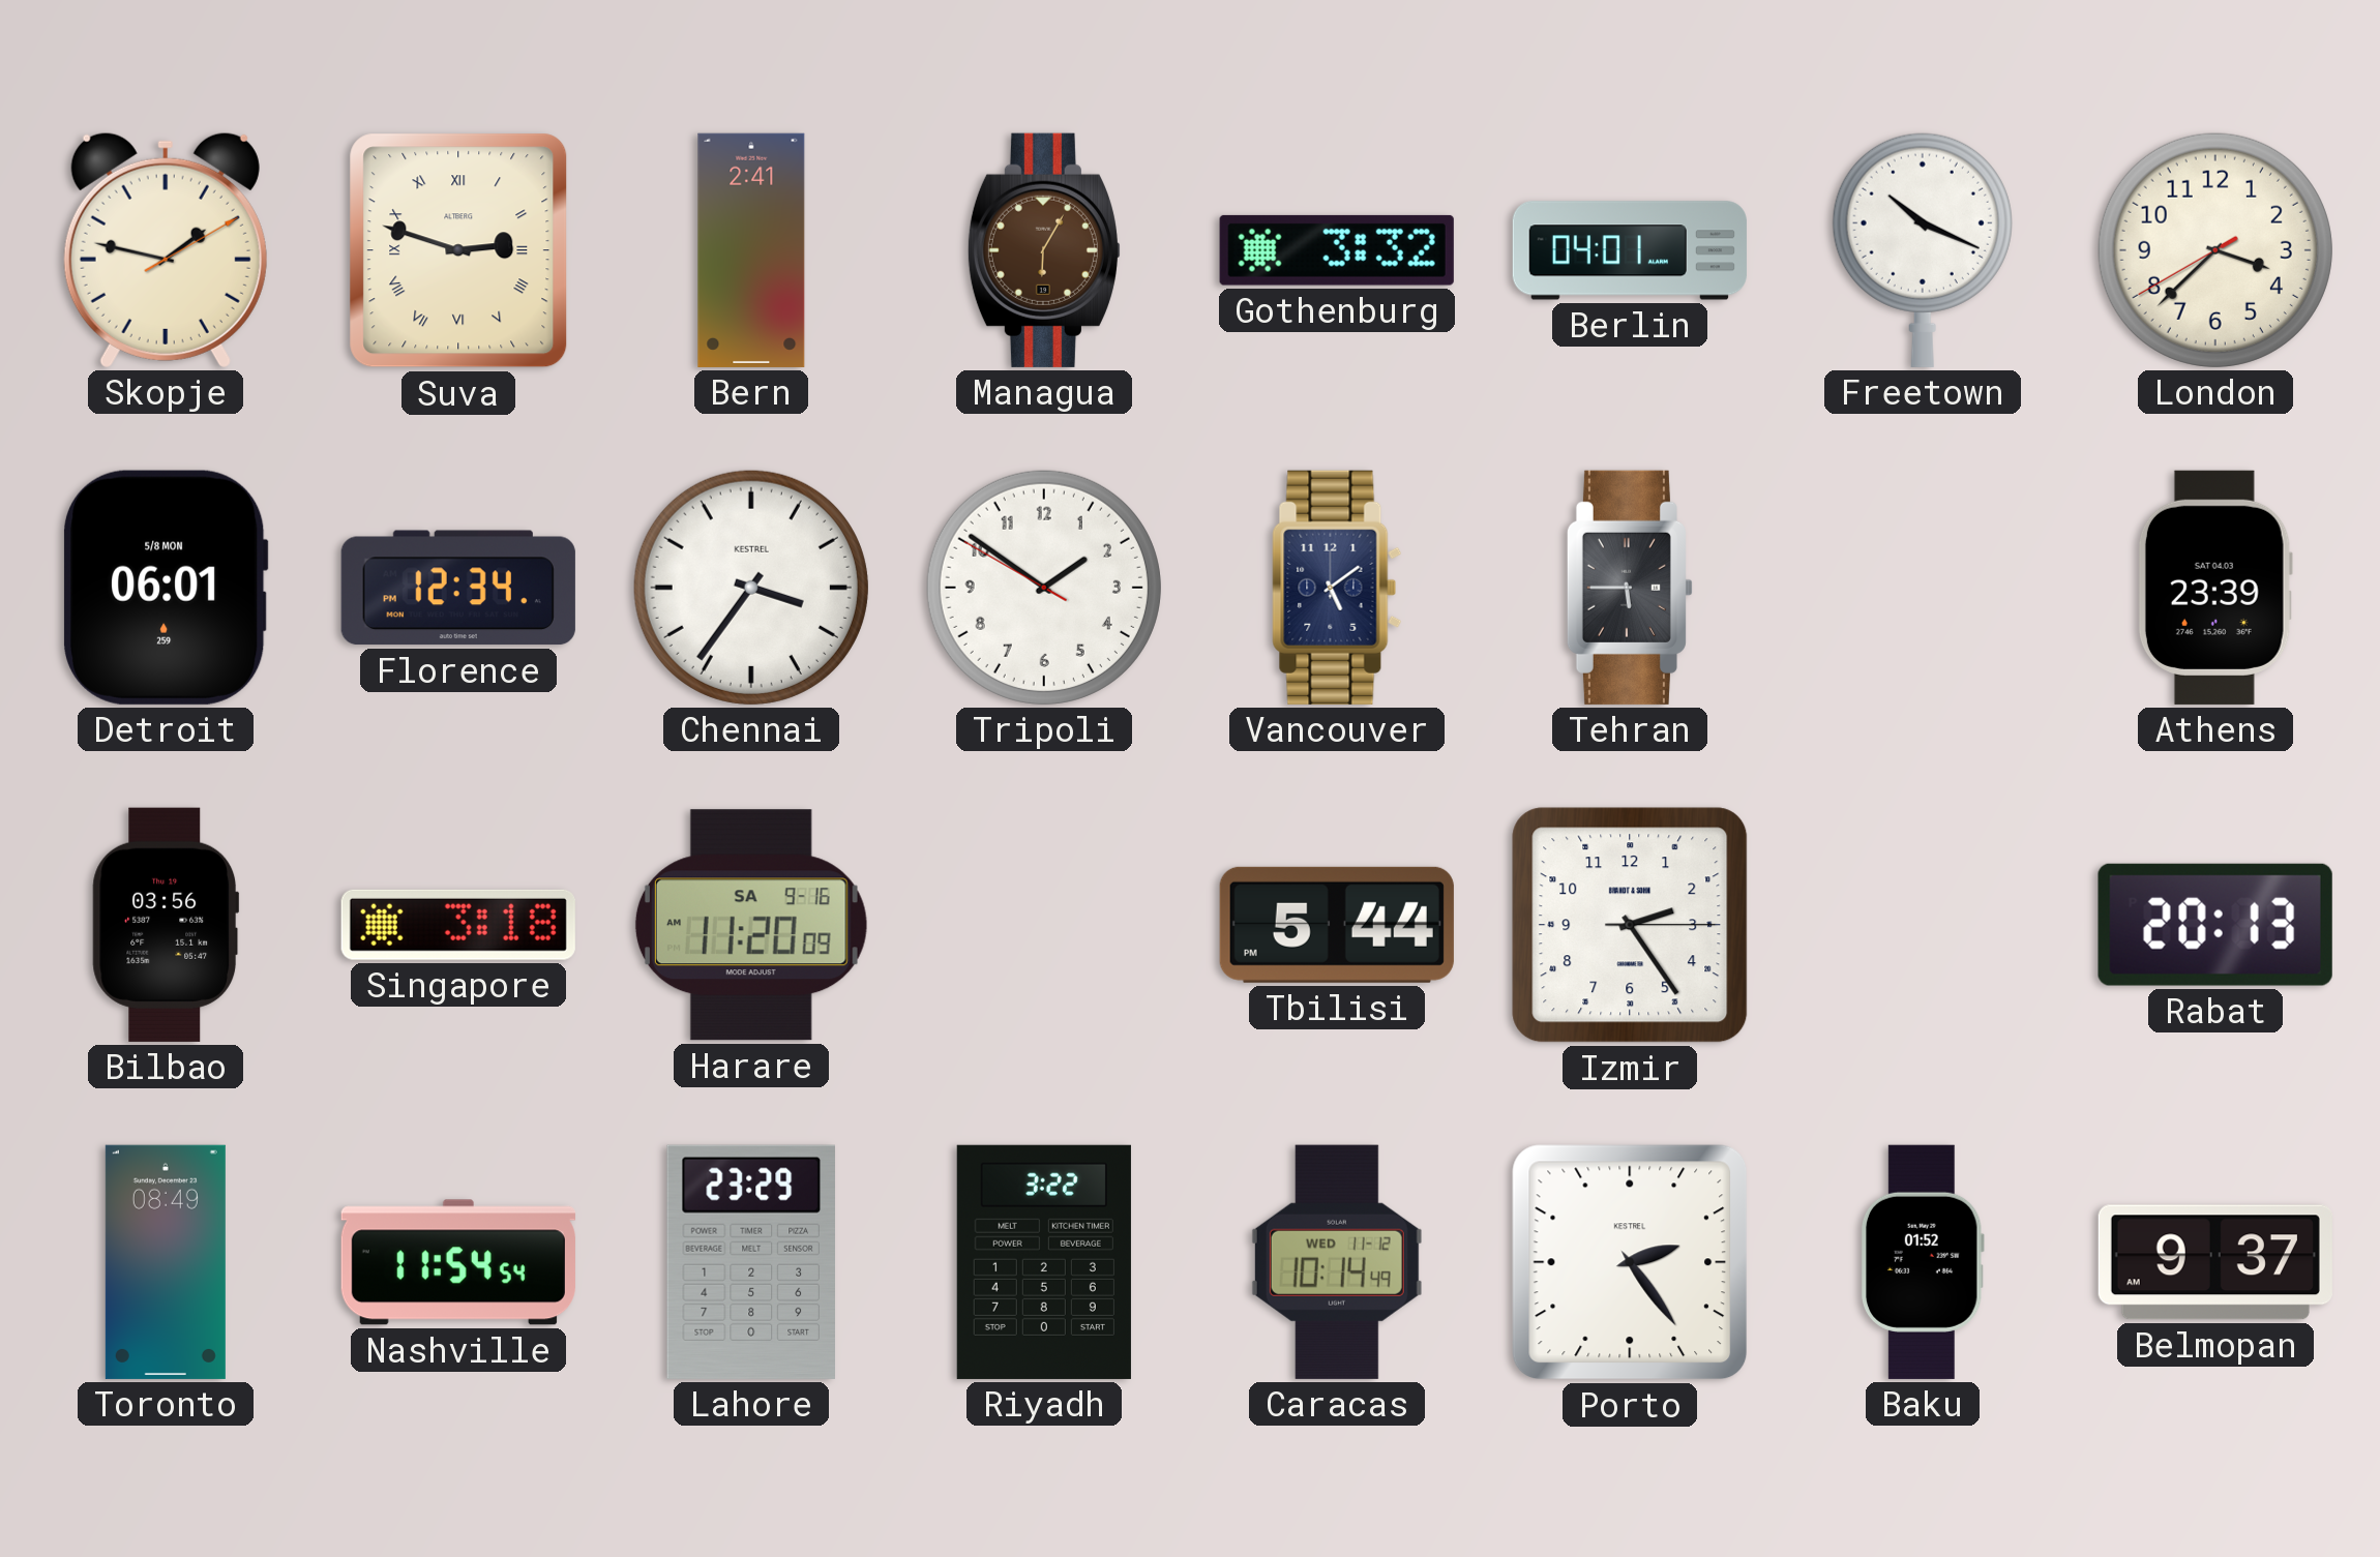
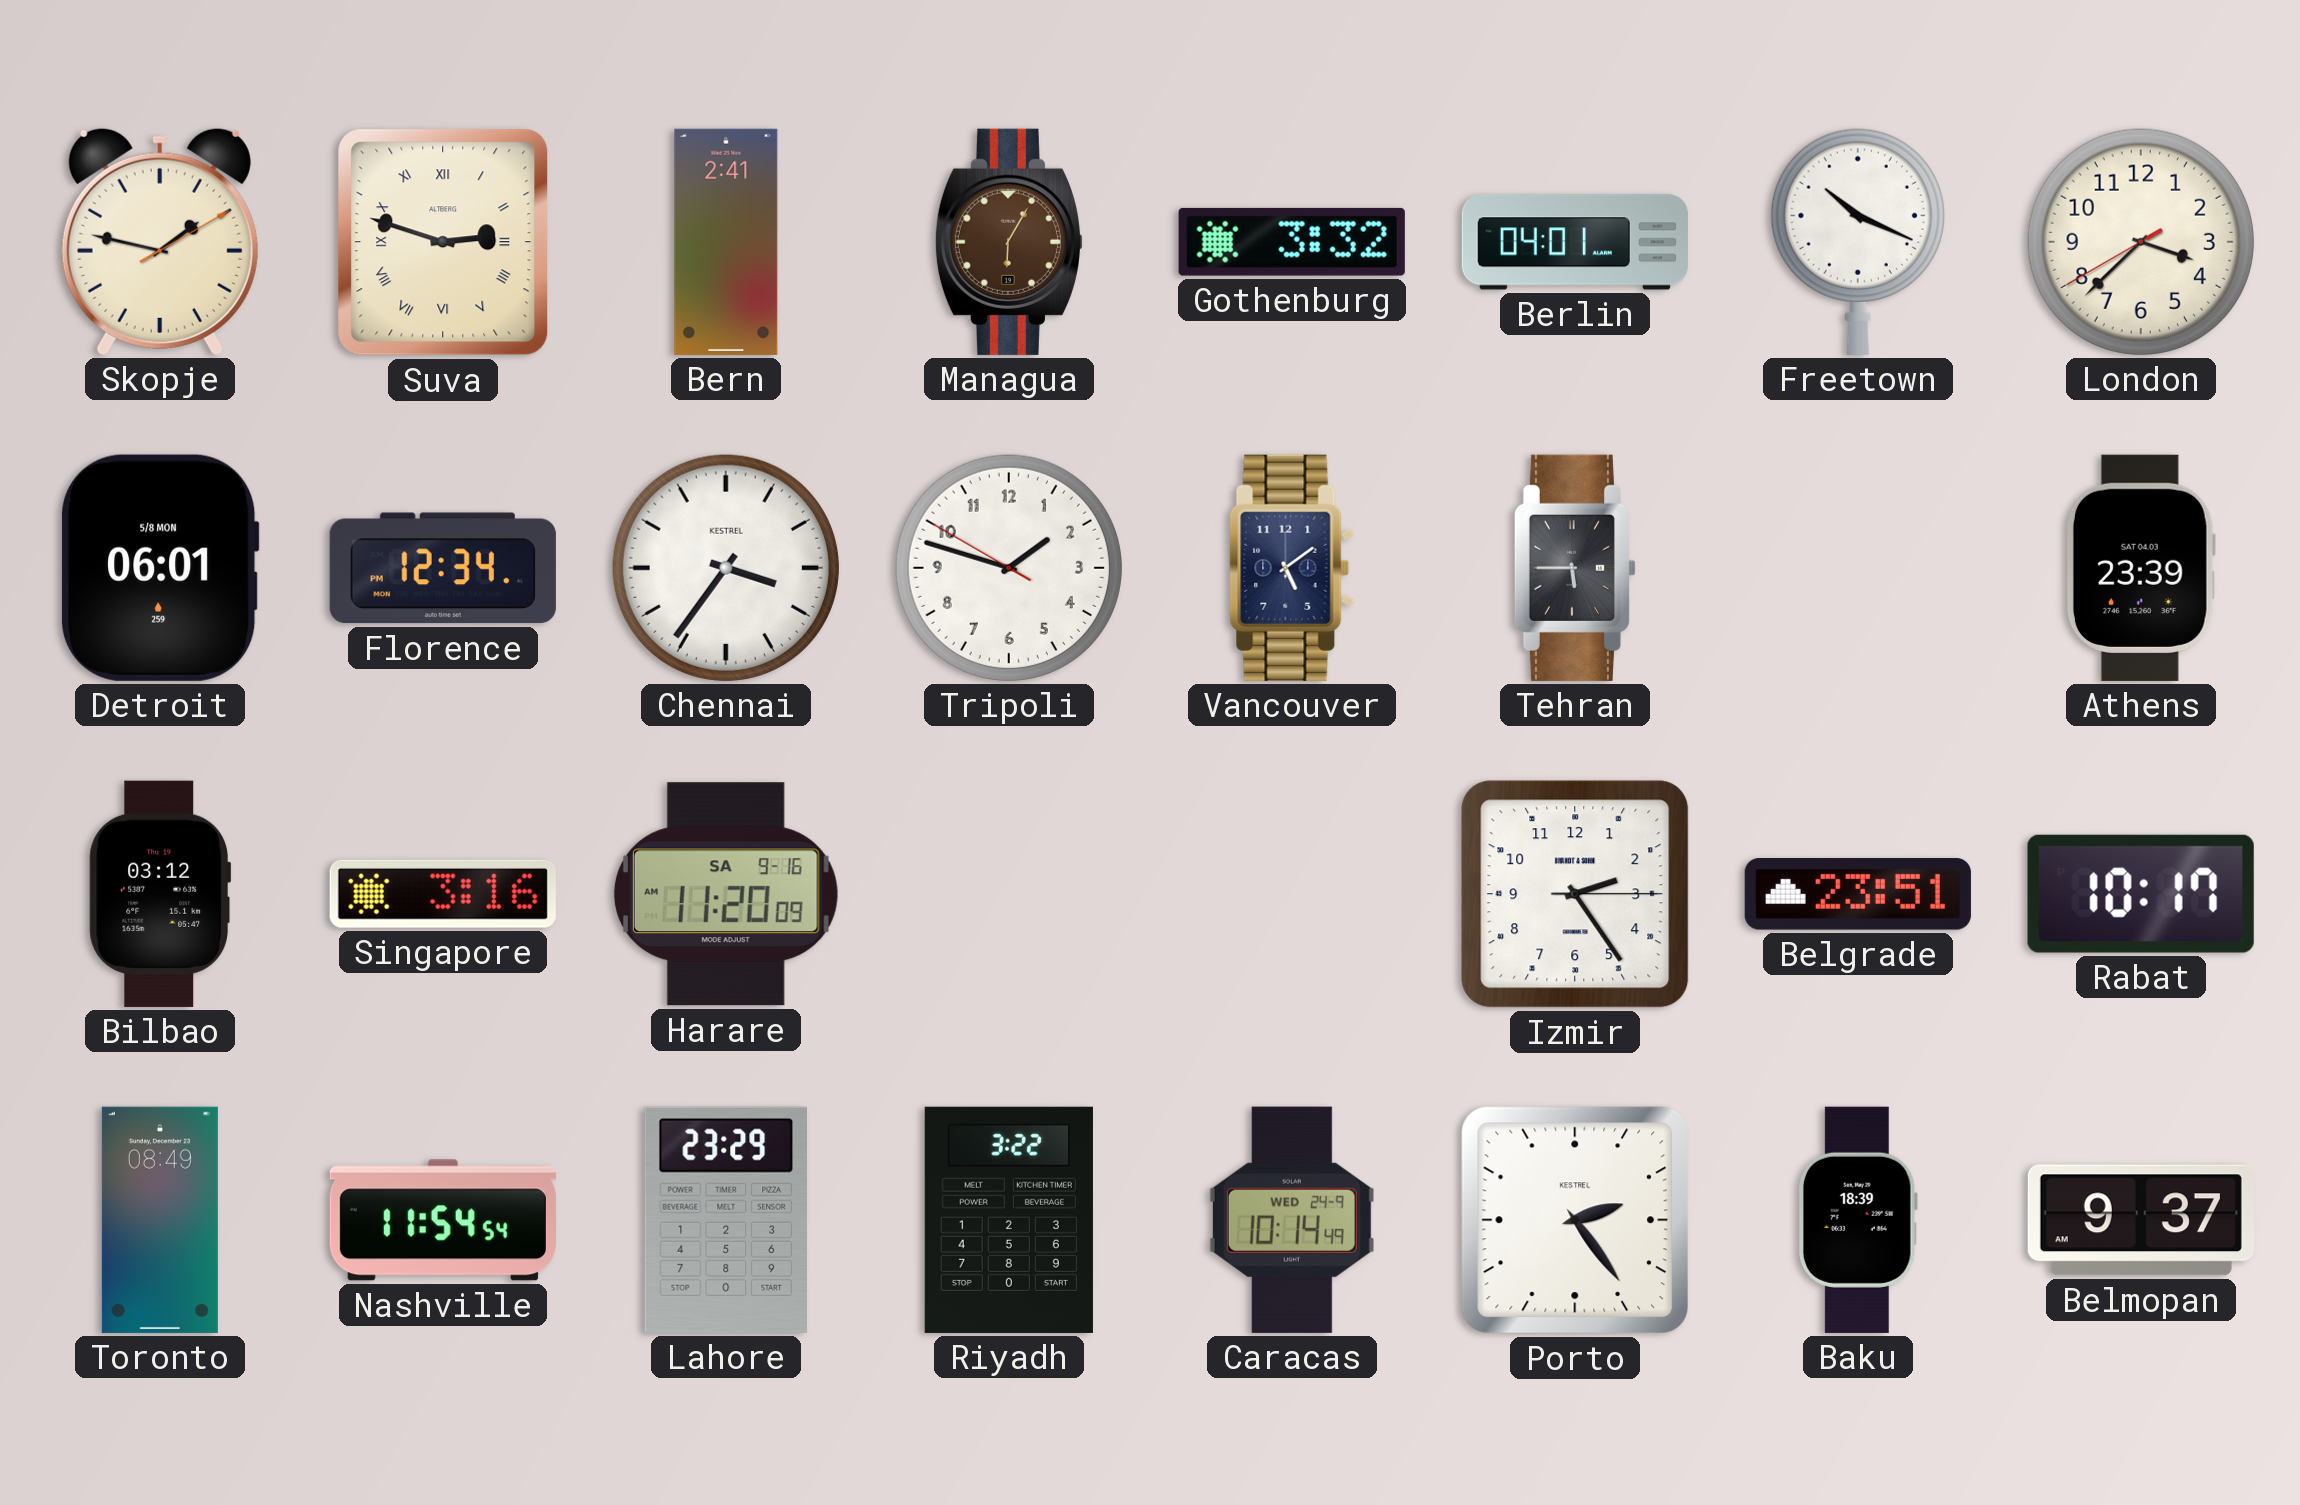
Tripoli: 1:50 -> 1:47 (1009, 568)
Bilbao: 03:56 -> 03:12 (160, 894)
Singapore: 3:18 -> 3:16 (443, 894)
Tbilisi: 5:44 -> none (1337, 925)
Belgrade: none -> 23:51 (1858, 894)
Rabat: 20:13 -> 10:17 (2141, 894)
Caracas date: WED 11-12 -> WED 24-9 (1292, 1220)
Baku: 01:52 -> 18:39 (1859, 1220)
